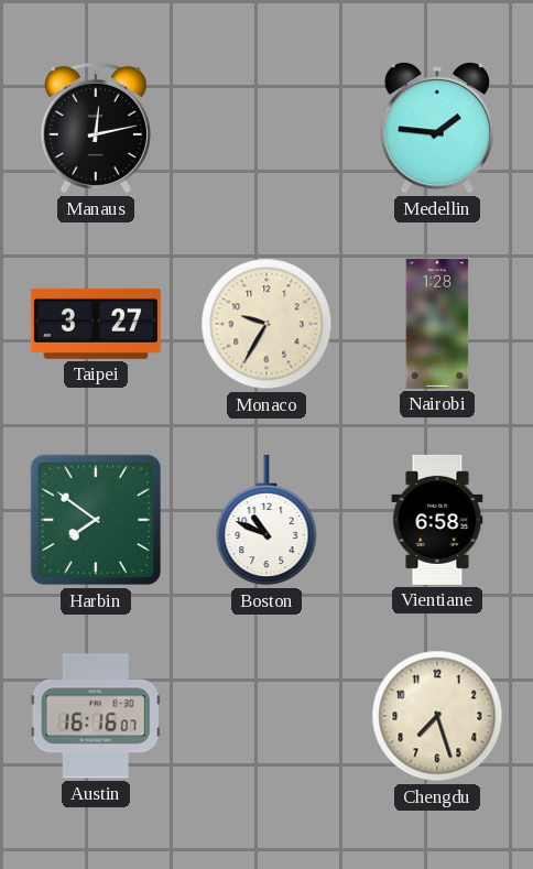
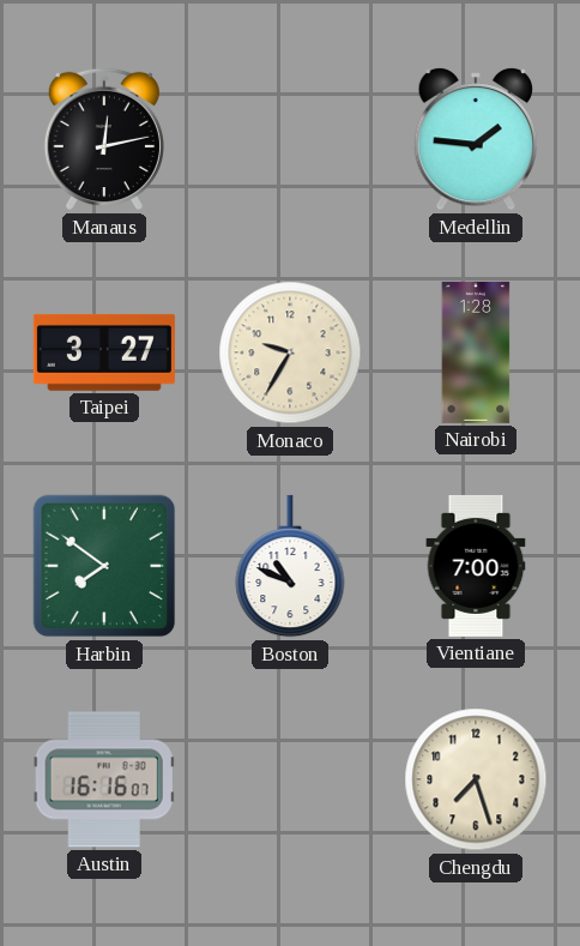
Vientiane: 6:58 -> 7:00 (476, 566)
